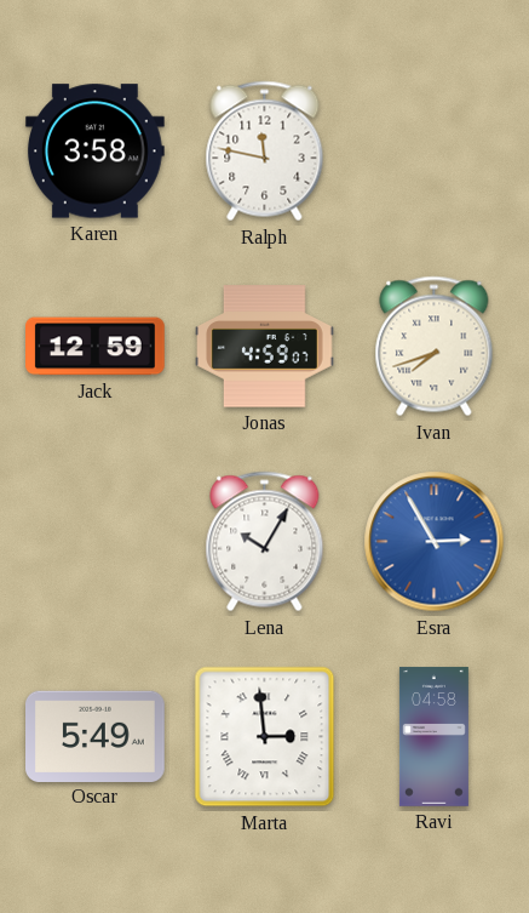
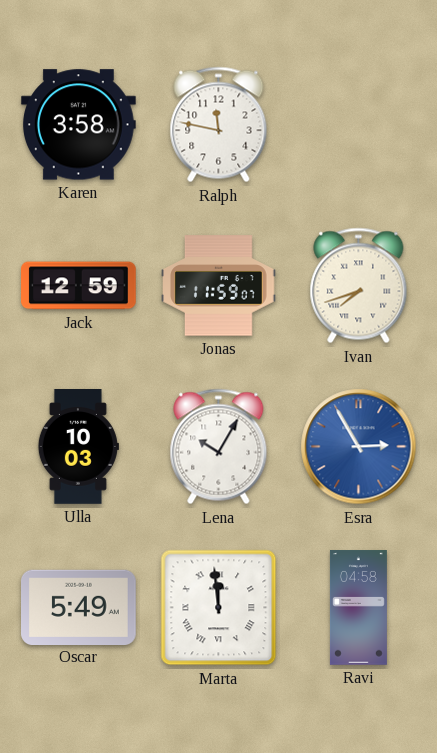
Jonas: 4:59 -> 11:59 (219, 286)
Ulla: none -> 10:03 (78, 447)
Marta: 2:59 -> 11:59 (219, 608)
